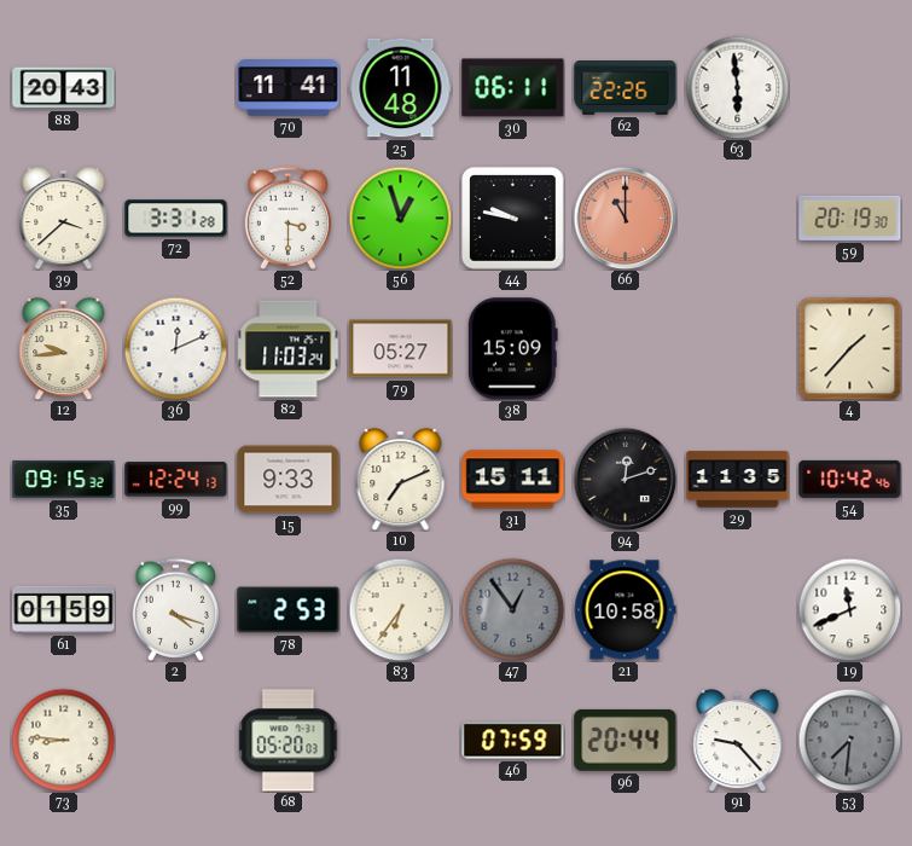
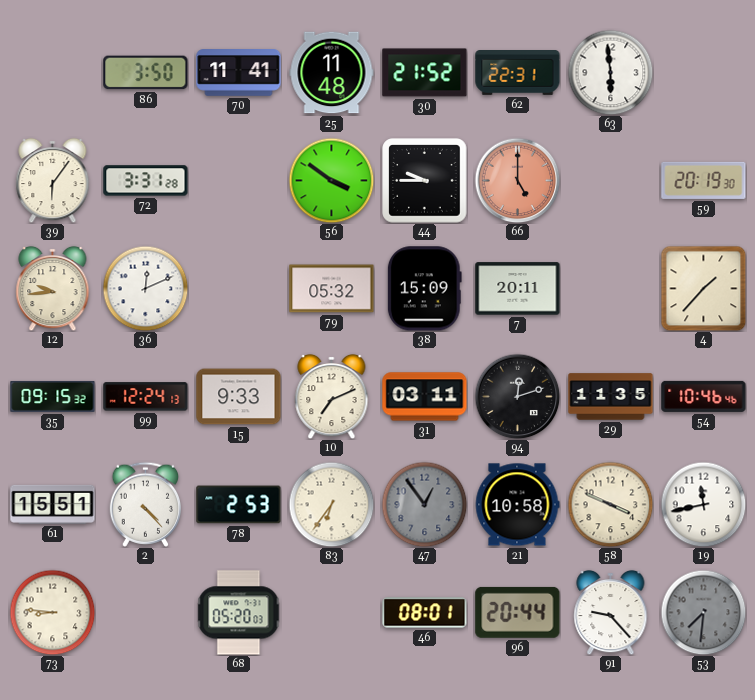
88: 20:43 -> none (64, 88)
86: none -> 3:50 (146, 73)
30: 06:11 -> 21:52 (425, 73)
62: 22:26 -> 22:31 (518, 73)
39: 3:38 -> 6:06 (53, 180)
52: 3:30 -> none (287, 218)
56: 12:57 -> 3:51 (331, 180)
44: 9:47 -> 9:45 (425, 181)
66: 11:00 -> 5:00 (517, 180)
82: 11:03 -> none (289, 349)
79: 05:27 -> 05:32 (332, 289)
7: none -> 20:11 (518, 289)
31: 15:11 -> 03:11 (425, 397)
54: 10:42 -> 10:46 (704, 396)
61: 01:59 -> 15:51 (53, 504)
2: 4:18 -> 4:23 (145, 504)
58: none -> 3:49 (610, 504)
19: 11:41 -> 11:43 (703, 504)
46: 07:59 -> 08:01 (425, 613)
